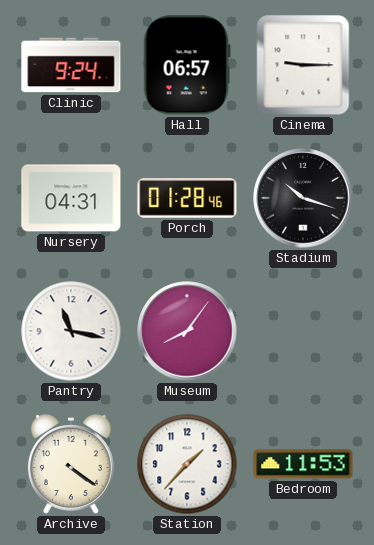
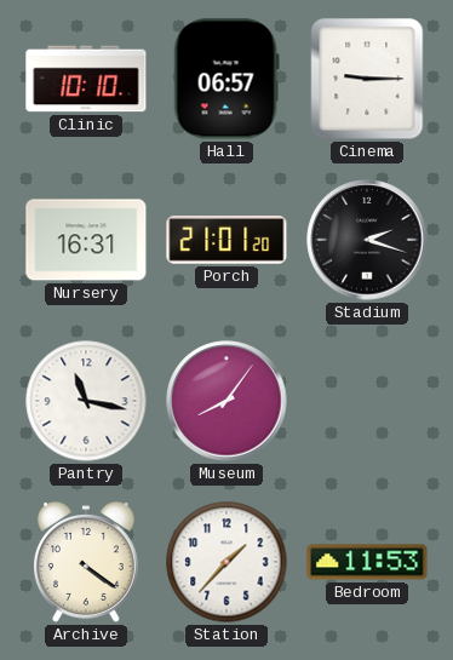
Clinic: 9:24 -> 10:10 (86, 79)
Nursery: 04:31 -> 16:31 (86, 240)
Porch: 01:28 -> 21:01 (226, 241)
Stadium: 10:18 -> 2:18 (367, 240)
